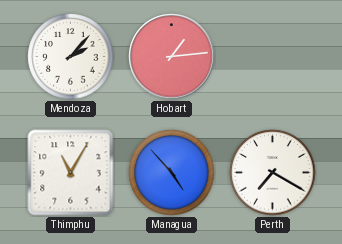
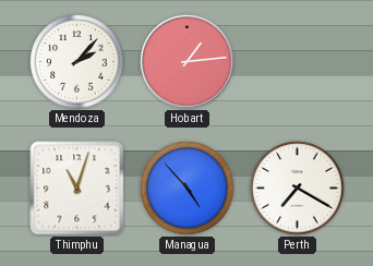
Thimphu: 11:05 -> 11:03 (77, 189)
